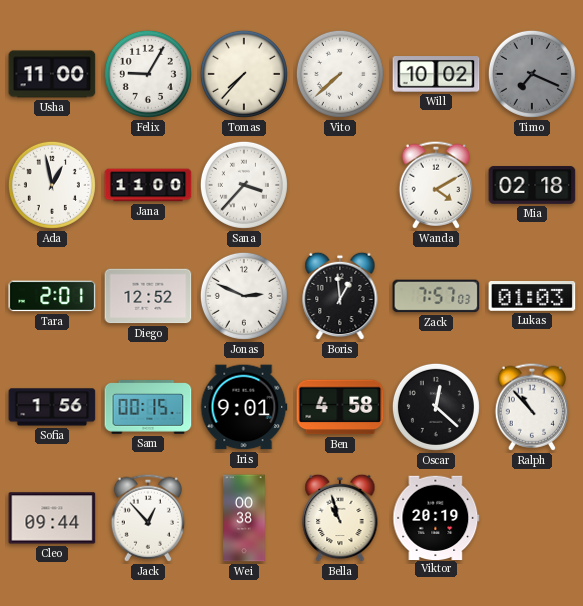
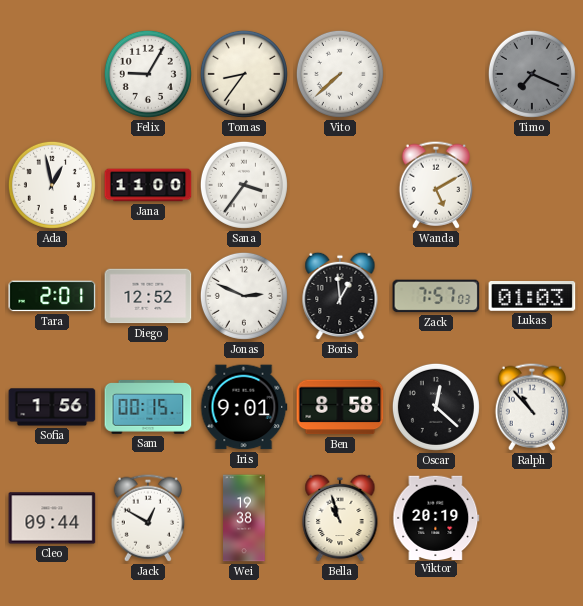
Usha: 11:00 -> none (52, 74)
Tomas: 7:37 -> 8:36 (244, 74)
Will: 10:02 -> none (436, 75)
Sana: 3:37 -> 3:36 (244, 185)
Wanda: 4:10 -> 5:10 (435, 185)
Mia: 02:18 -> none (532, 185)
Ben: 4:58 -> 8:58 (340, 407)
Jack: 12:53 -> 12:50 (147, 518)
Wei: 00:38 -> 19:38 (244, 518)
